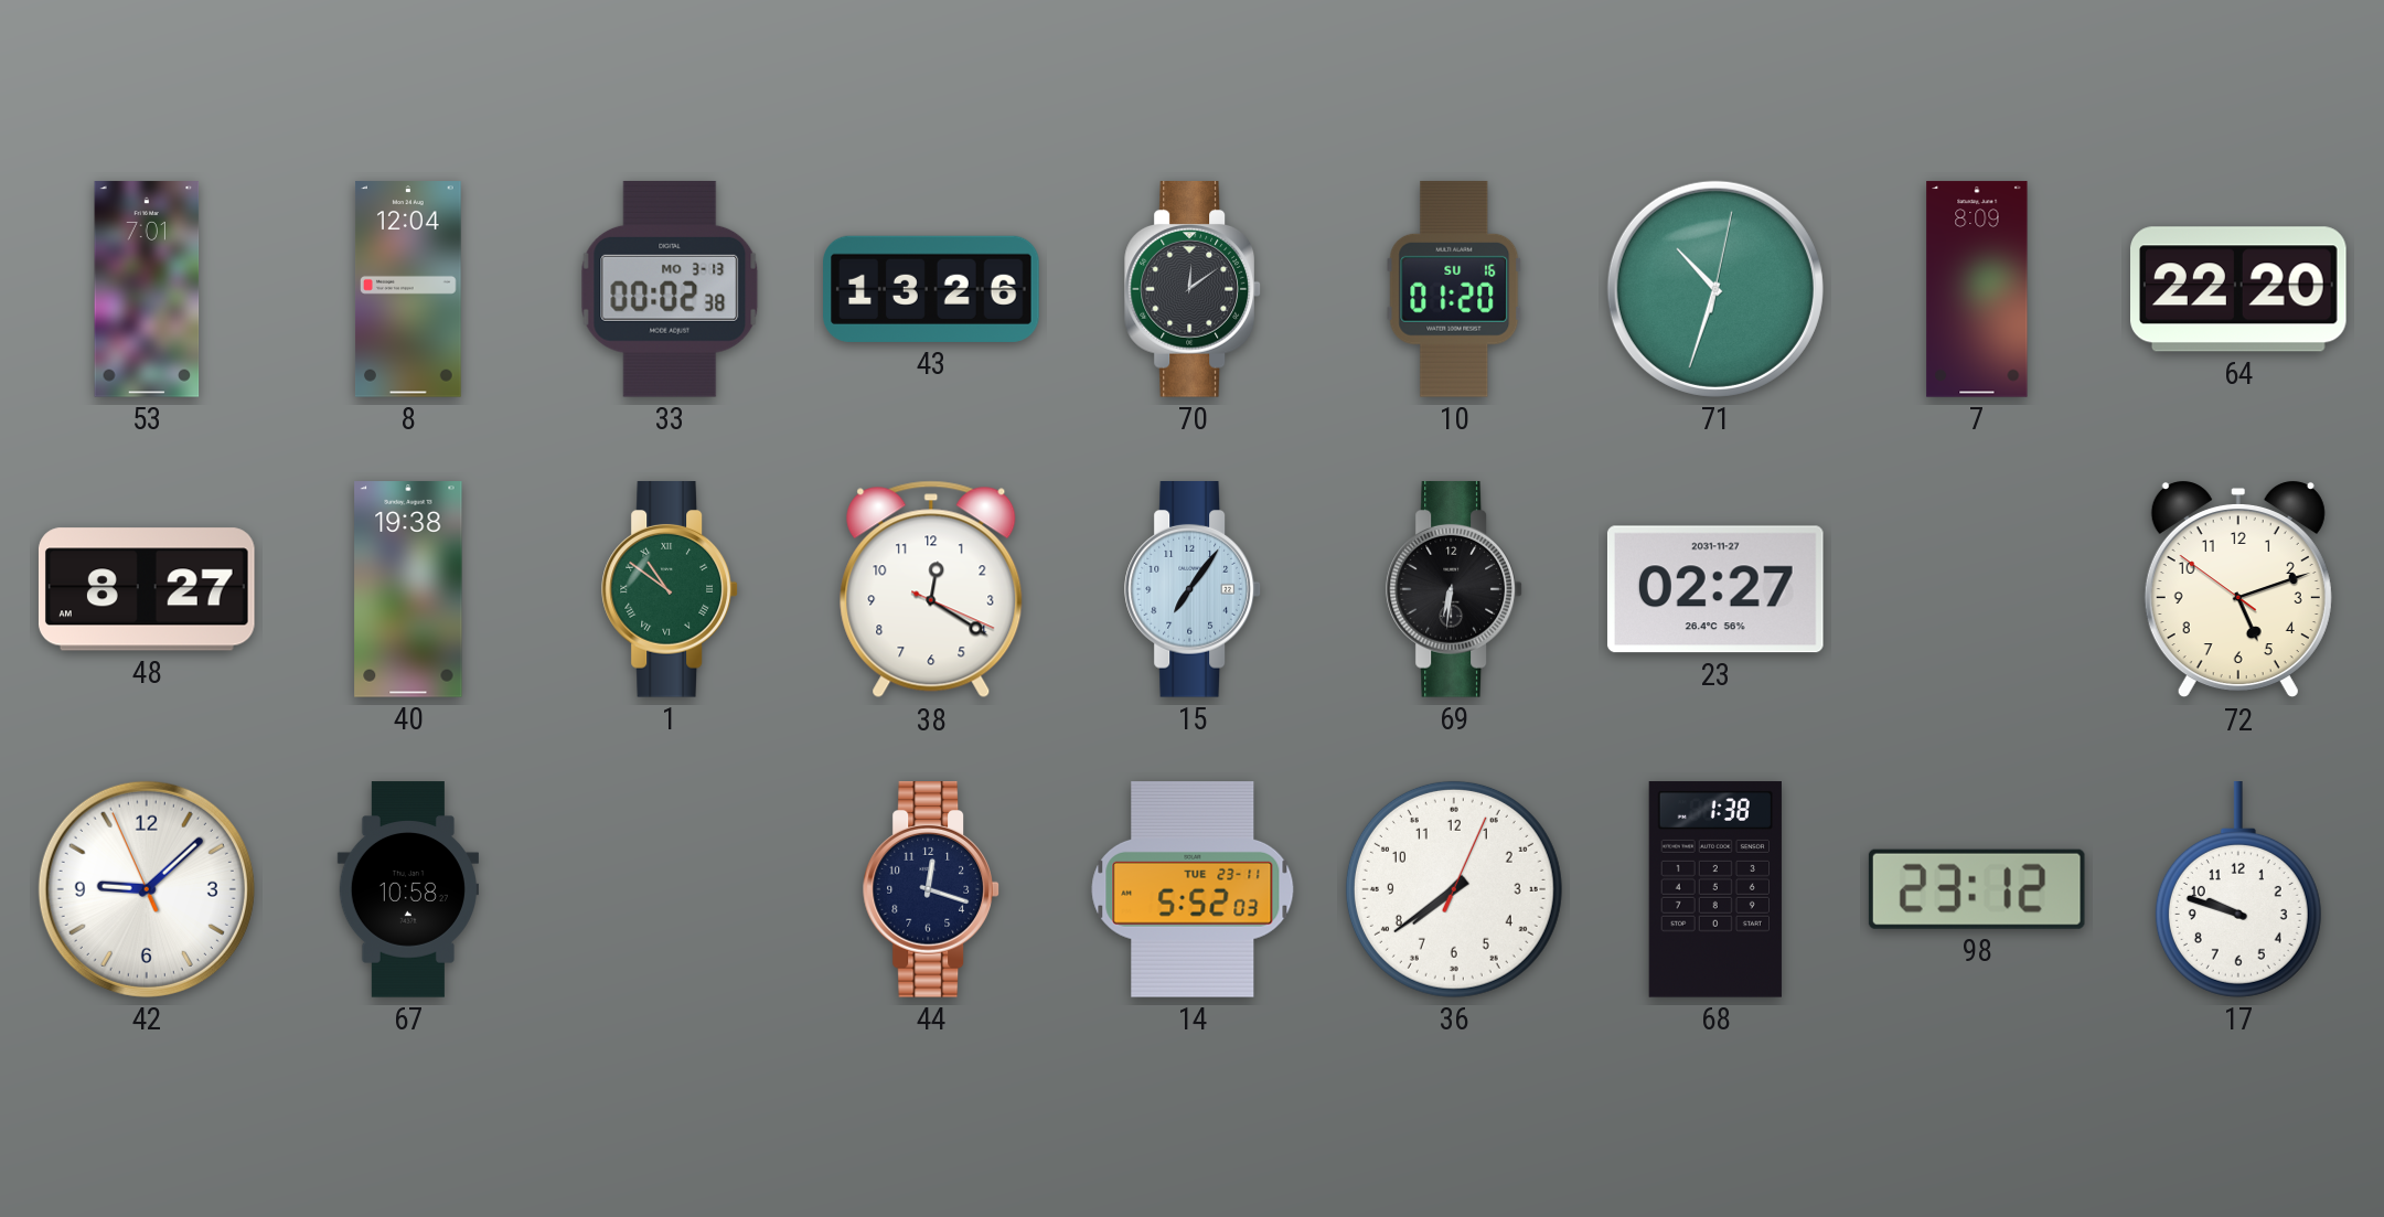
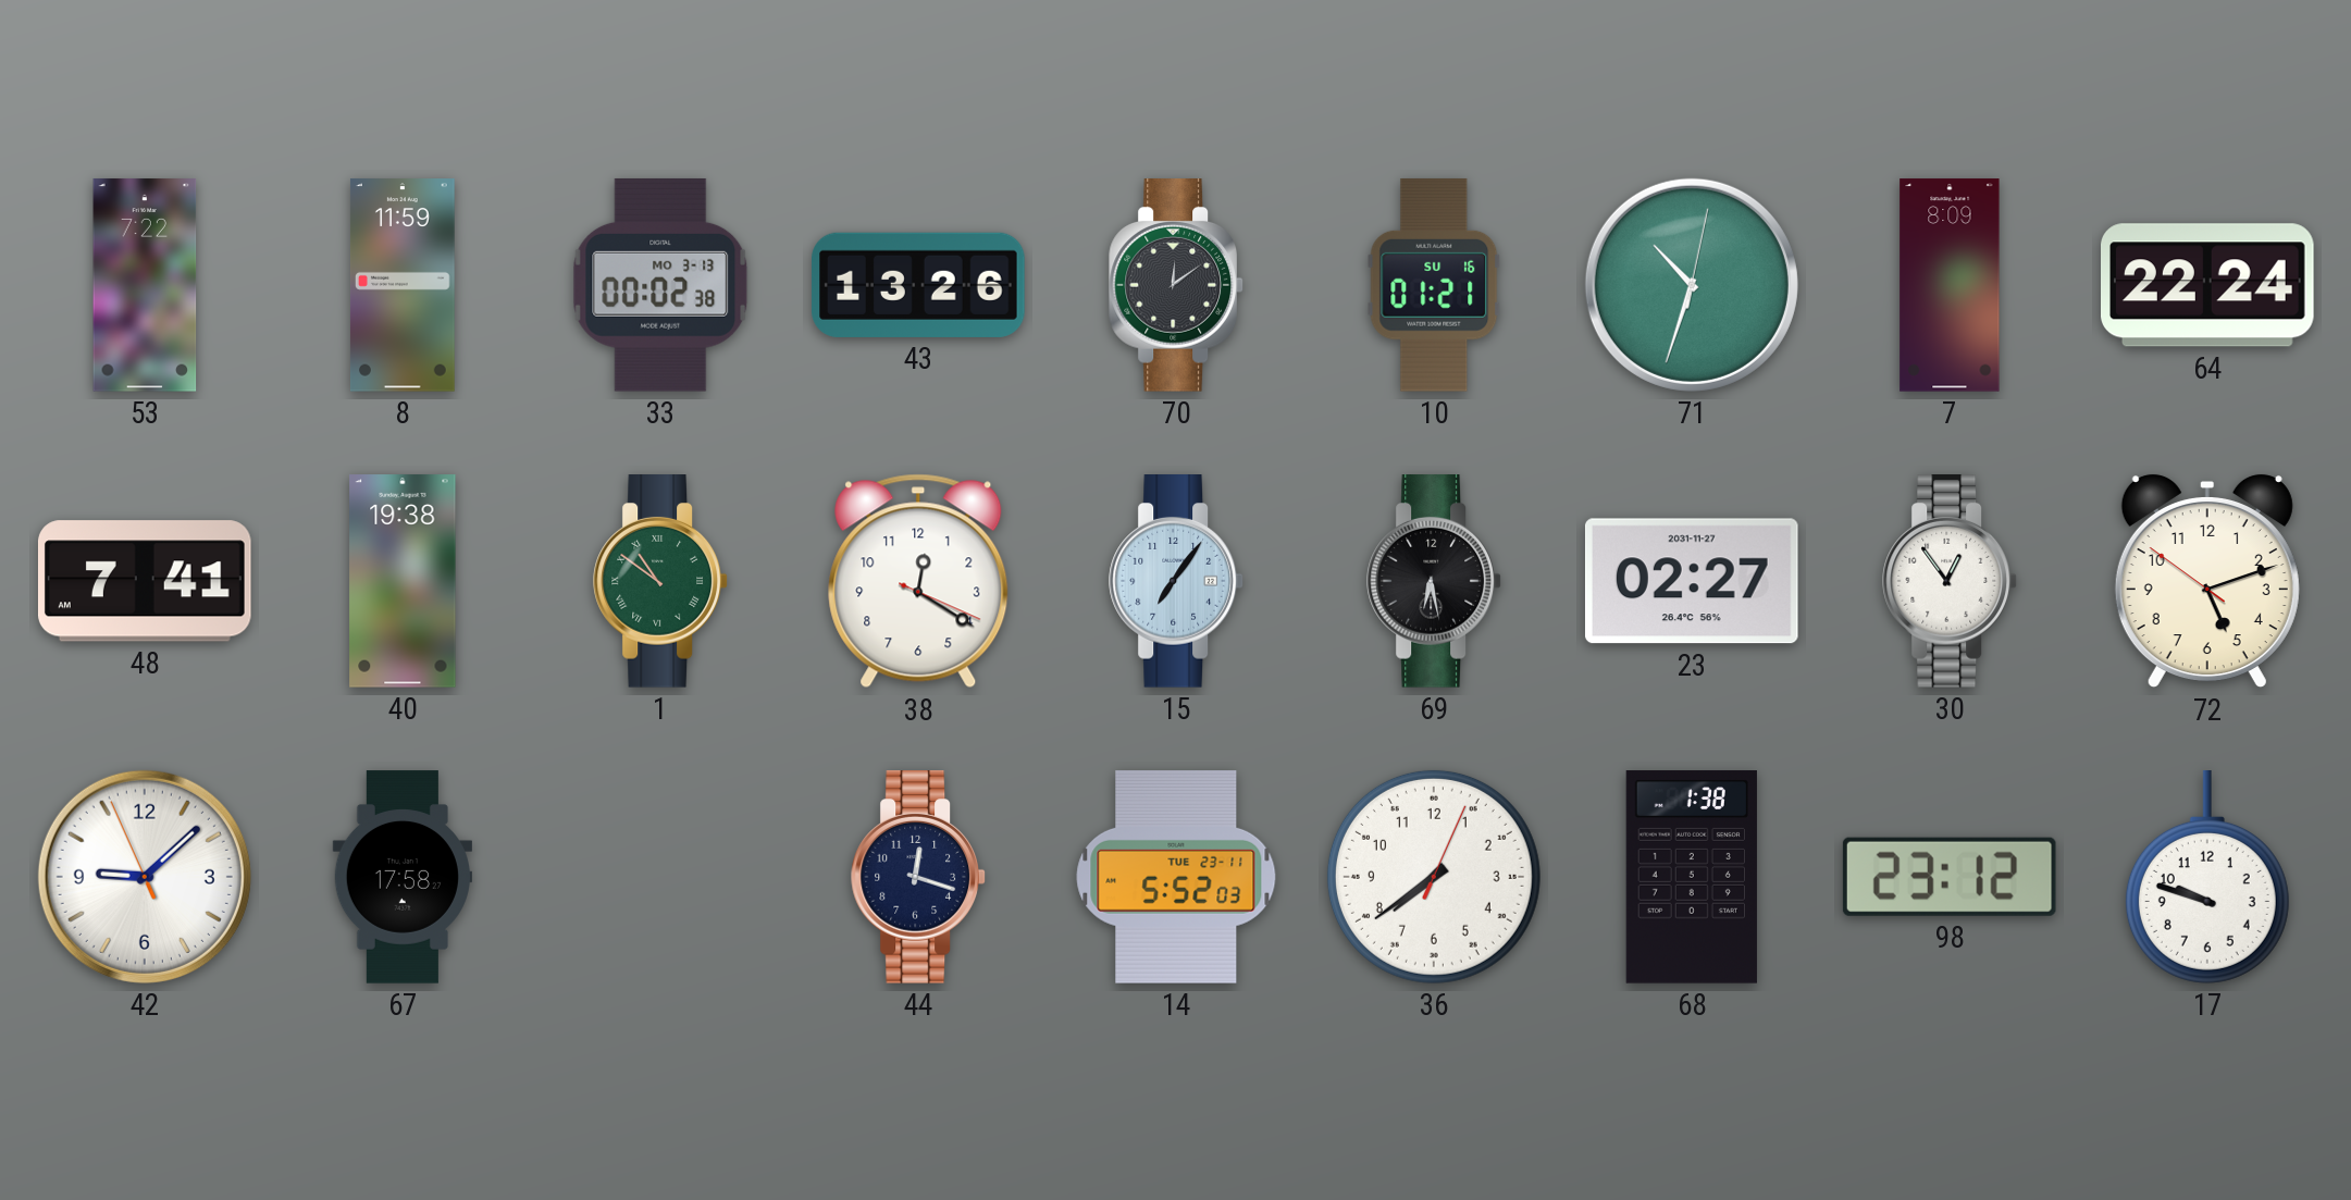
53: 7:01 -> 7:22 (145, 285)
8: 12:04 -> 11:59 (403, 285)
10: 01:20 -> 01:21 (1434, 285)
64: 22:20 -> 22:24 (2208, 285)
48: 8:27 -> 7:41 (145, 581)
69: 6:31 -> 6:28 (1434, 582)
30: none -> 12:54 (1950, 582)
67: 10:58 -> 17:58 (401, 877)
